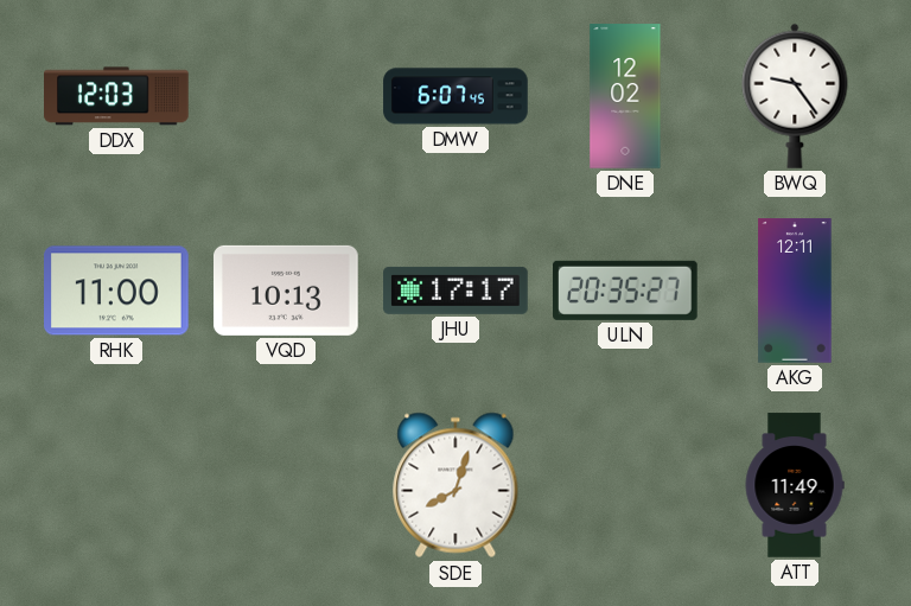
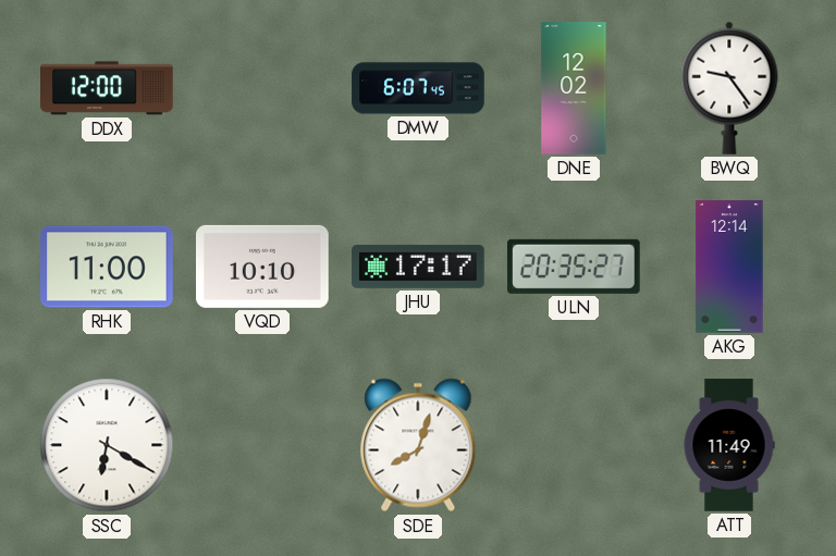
DDX: 12:03 -> 12:00 (108, 88)
VQD: 10:13 -> 10:10 (262, 267)
AKG: 12:11 -> 12:14 (729, 267)
SSC: none -> 6:20 (107, 445)
